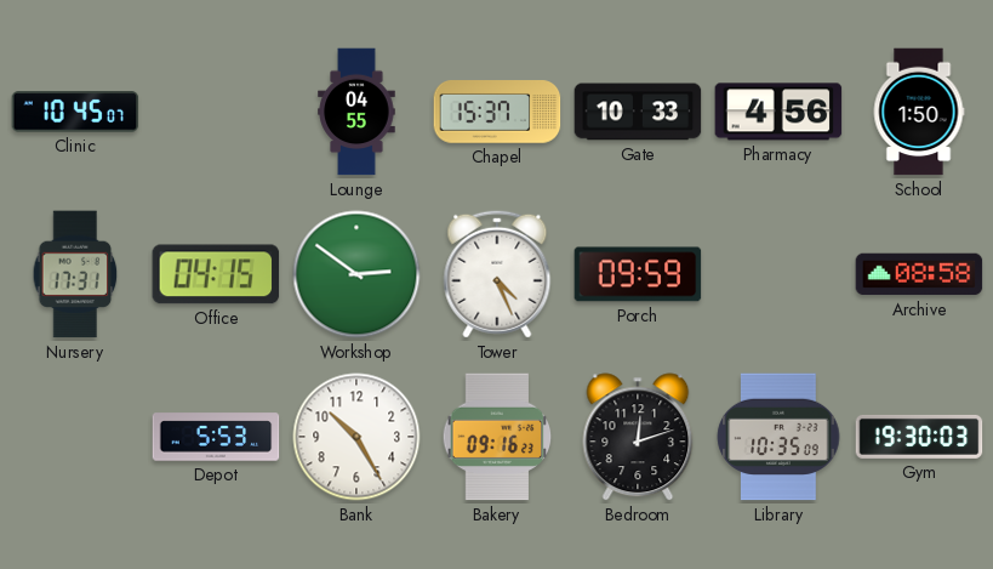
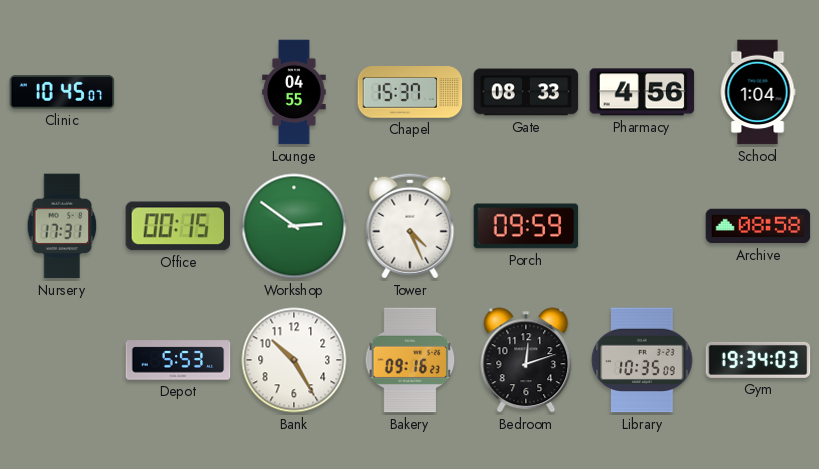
Gate: 10:33 -> 08:33 (526, 92)
School: 1:50 -> 1:04 (758, 92)
Office: 04:15 -> 00:15 (178, 226)
Gym: 19:30 -> 19:34 (758, 360)
